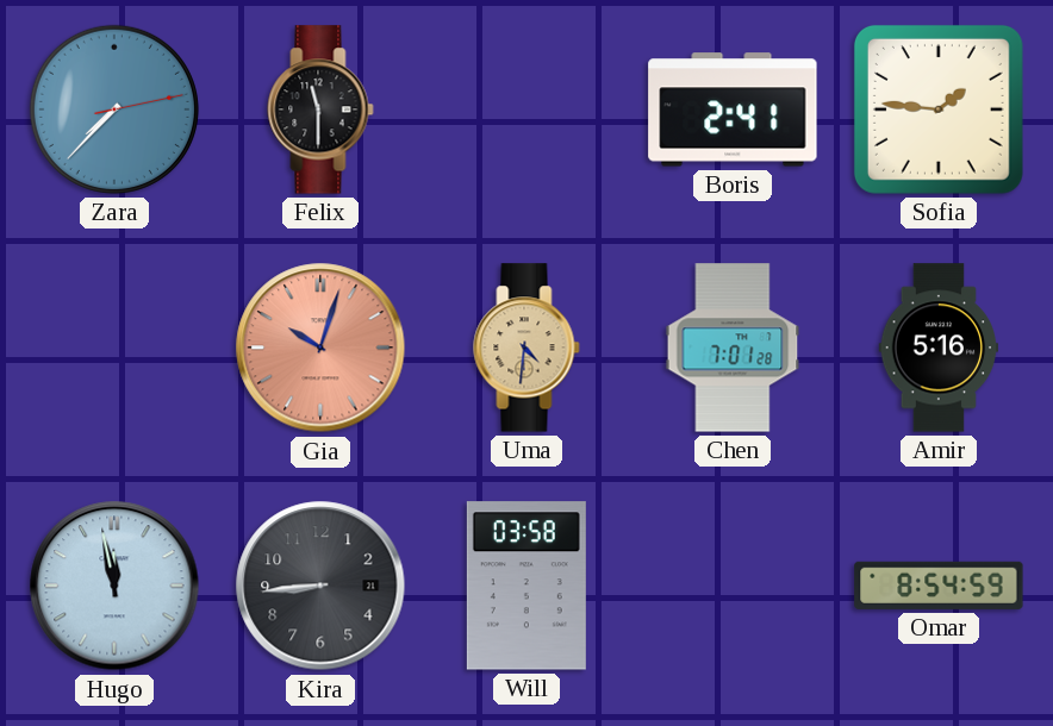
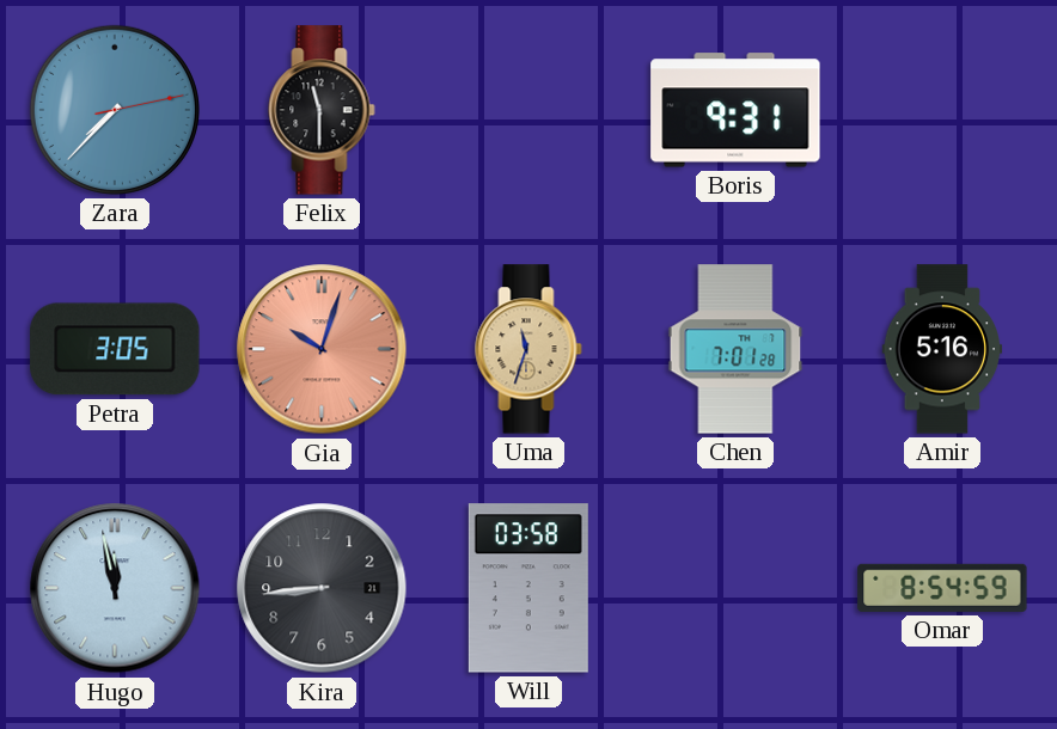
Boris: 2:41 -> 9:31 (735, 110)
Sofia: 1:46 -> none (939, 109)
Petra: none -> 3:05 (115, 349)
Uma: 4:31 -> 11:33 (528, 349)
